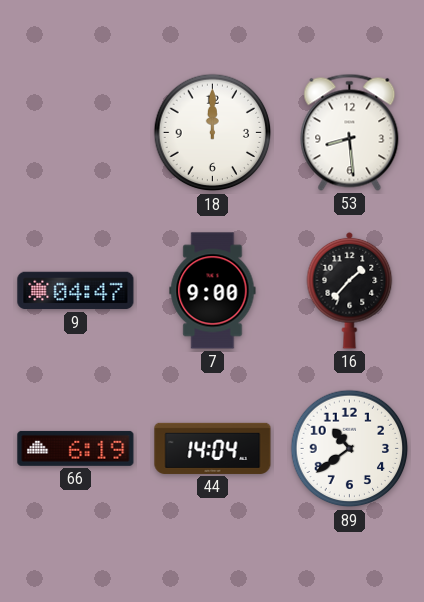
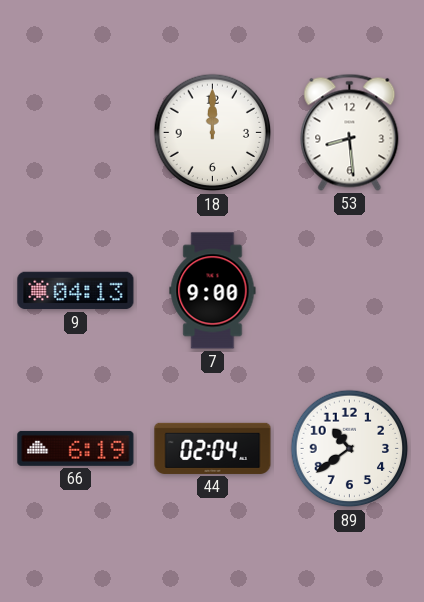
9: 04:47 -> 04:13 (76, 291)
16: 1:37 -> none (350, 290)
44: 14:04 -> 02:04 (213, 448)
